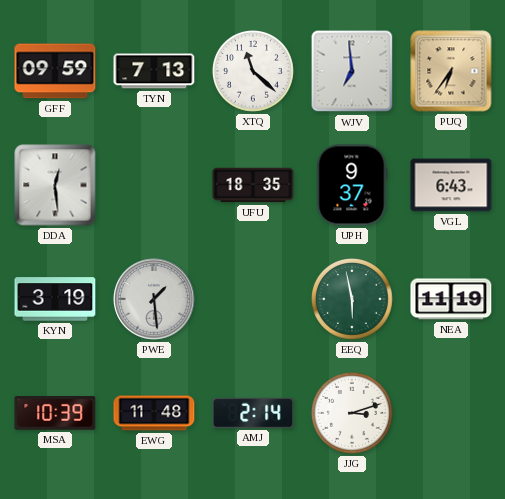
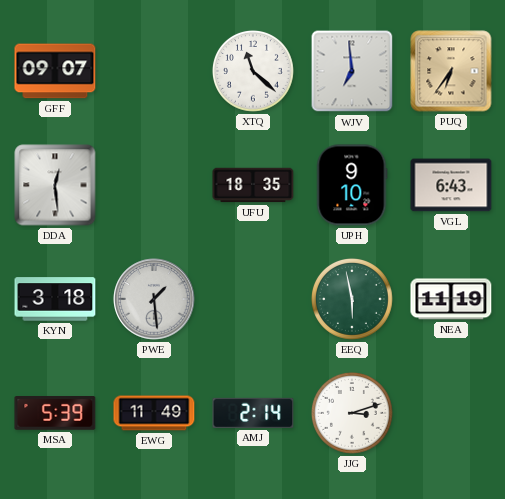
GFF: 09:59 -> 09:07 (55, 71)
TYN: 7:13 -> none (154, 71)
UPH: 9:37 -> 9:10 (352, 185)
KYN: 3:19 -> 3:18 (55, 299)
MSA: 10:39 -> 5:39 (55, 414)
EWG: 11:48 -> 11:49 (154, 413)
